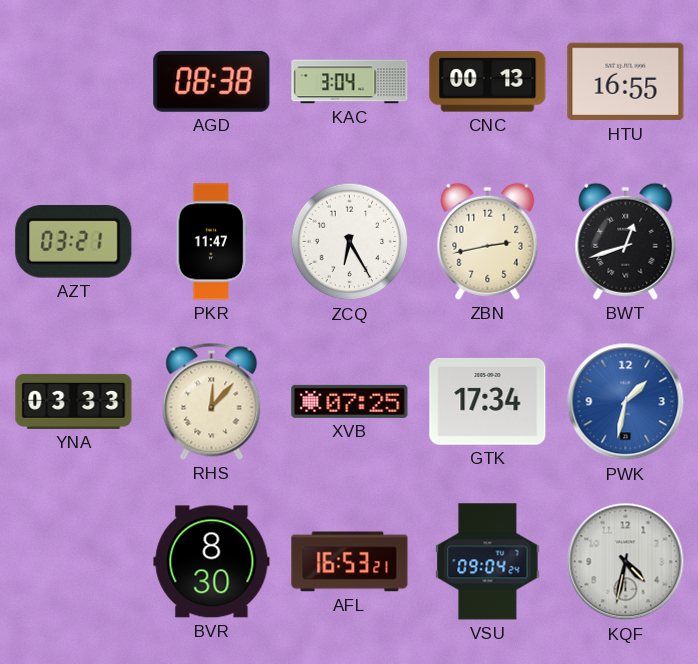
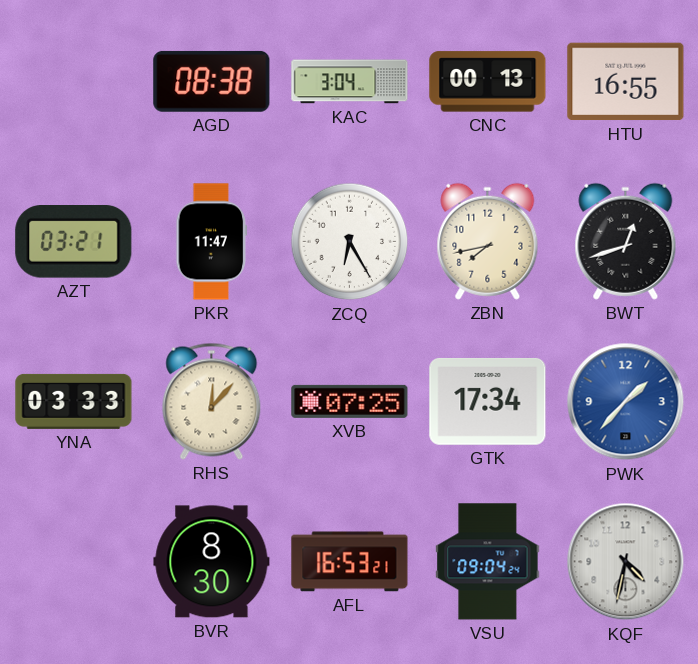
ZBN: 2:43 -> 7:43 (488, 241)
PWK: 1:32 -> 1:37 (626, 402)
